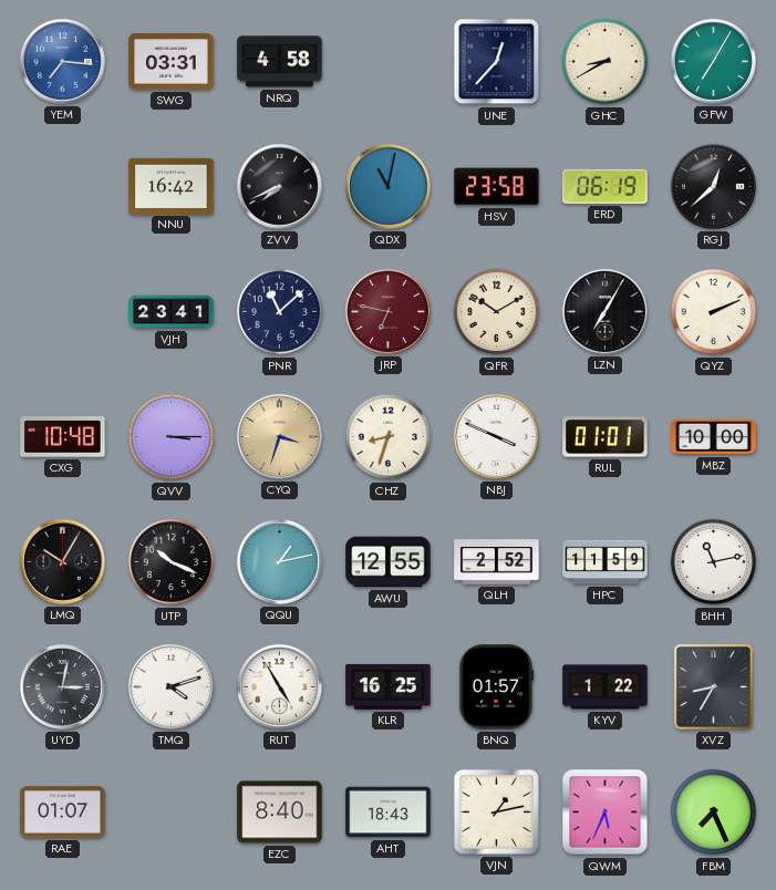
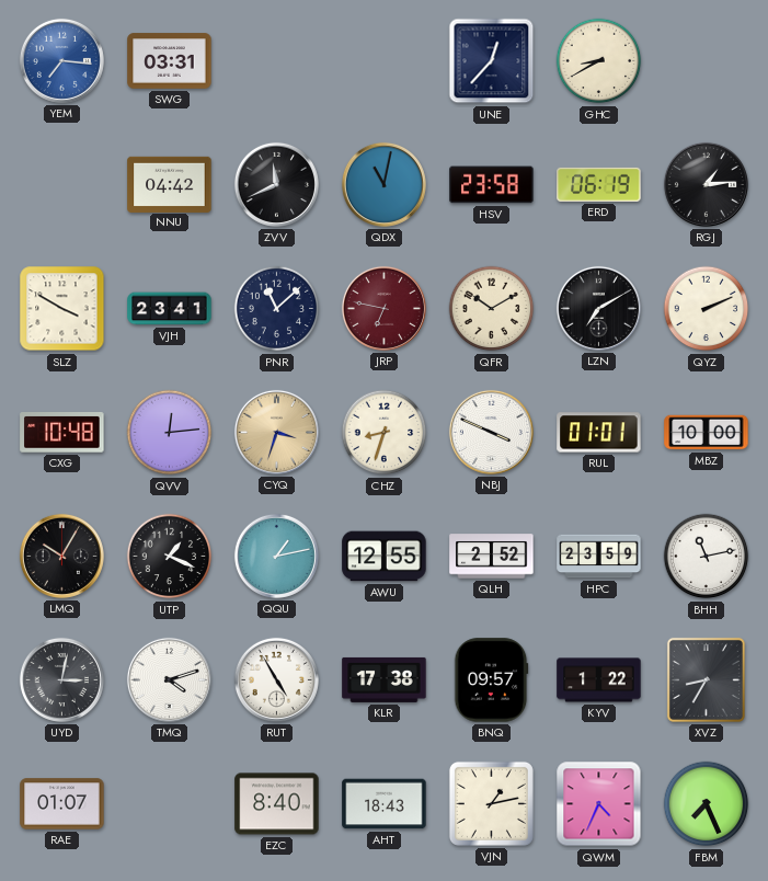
NRQ: 4:58 -> none (280, 62)
GFW: 7:05 -> none (713, 61)
NNU: 16:42 -> 04:42 (170, 184)
ZVV: 7:41 -> 11:41 (276, 184)
RGJ: 12:38 -> 1:14 (706, 184)
SLZ: none -> 3:50 (62, 309)
LZN: 7:05 -> 7:10 (598, 308)
QVV: 3:15 -> 12:14 (170, 433)
UTP: 10:19 -> 1:19 (170, 557)
HPC: 11:59 -> 23:59 (599, 557)
KLR: 16:25 -> 17:38 (385, 679)
BNQ: 01:57 -> 09:57 (491, 680)
QWM: 5:34 -> 4:34 (599, 804)
